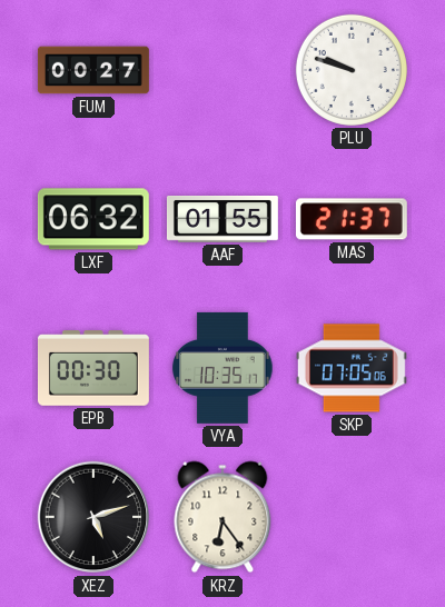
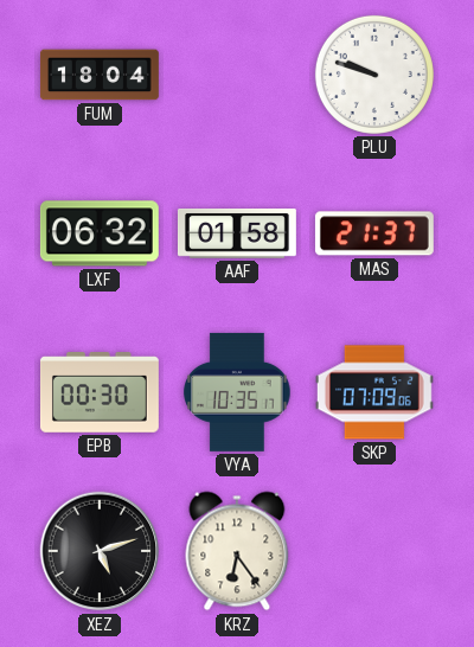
FUM: 00:27 -> 18:04 (100, 75)
AAF: 01:55 -> 01:58 (237, 235)
SKP: 07:05 -> 07:09 (374, 392)
